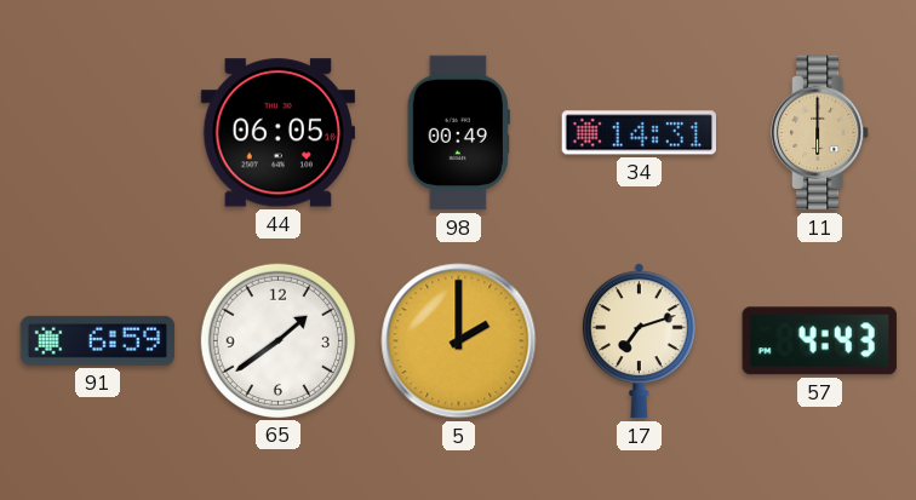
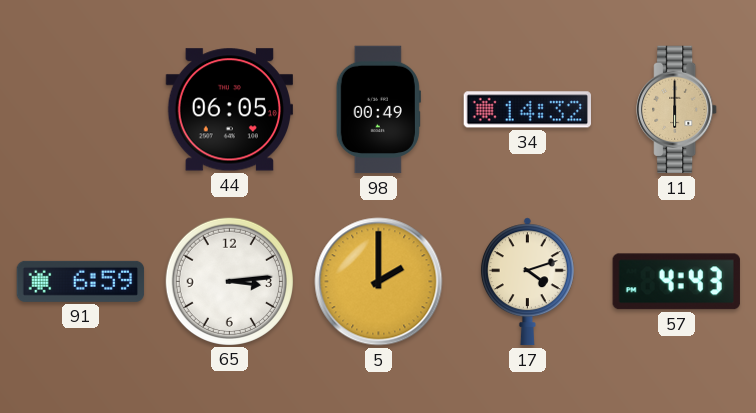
34: 14:31 -> 14:32 (527, 110)
65: 1:39 -> 3:14 (229, 281)
17: 7:12 -> 4:12 (527, 282)
